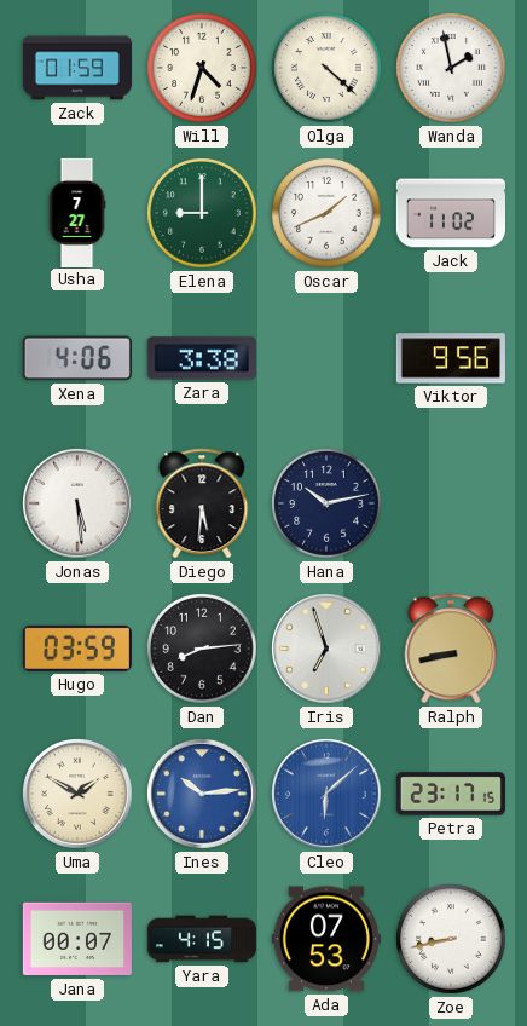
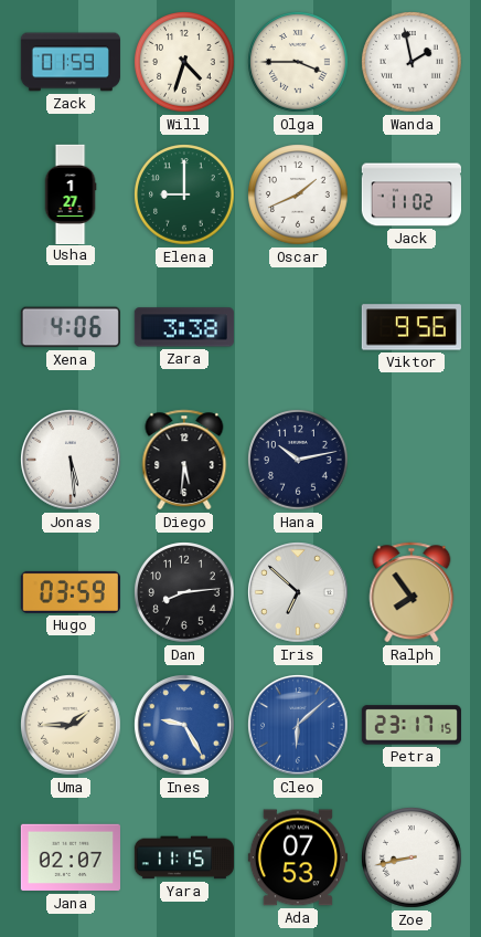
Olga: 4:22 -> 3:45 (298, 62)
Usha: 7:27 -> 1:27 (71, 193)
Iris: 6:57 -> 6:52 (299, 593)
Ralph: 8:43 -> 7:54 (411, 592)
Uma: 1:50 -> 1:45 (72, 726)
Ines: 10:14 -> 9:25 (185, 726)
Jana: 00:07 -> 02:07 (71, 857)
Yara: 4:15 -> 11:15 (183, 857)
